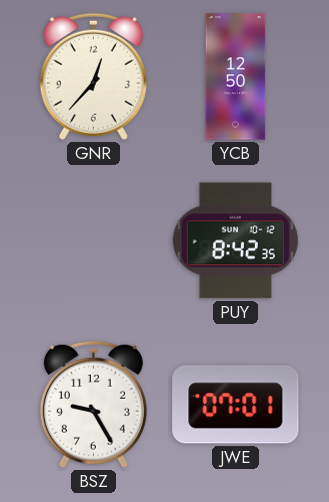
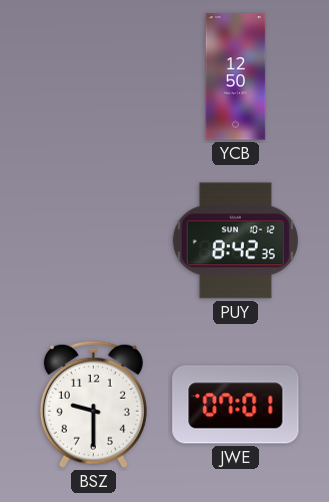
GNR: 12:37 -> none (93, 76)
BSZ: 9:25 -> 9:30 (93, 404)
